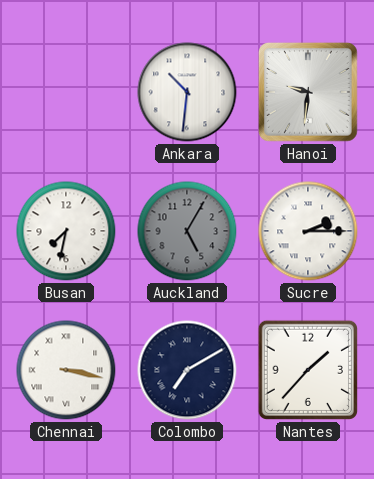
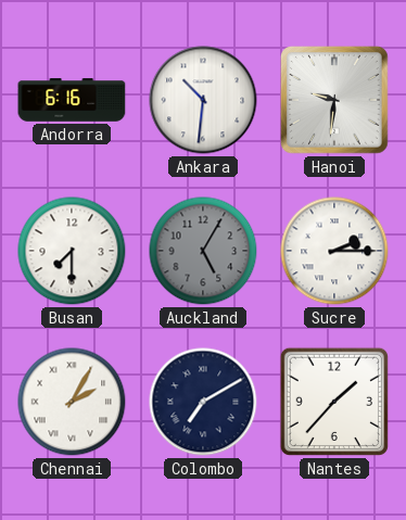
Andorra: none -> 6:16 (72, 100)
Busan: 7:32 -> 7:30 (72, 251)
Chennai: 3:17 -> 2:05 (72, 402)
